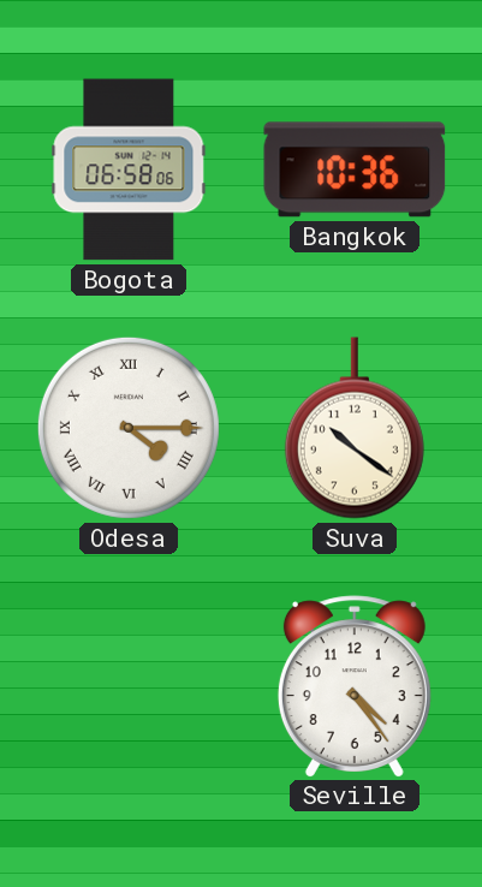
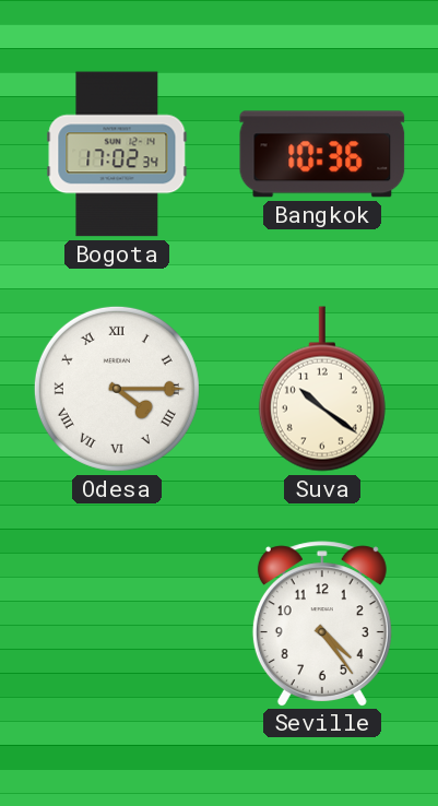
Bogota: 06:58 -> 17:02 (117, 154)
